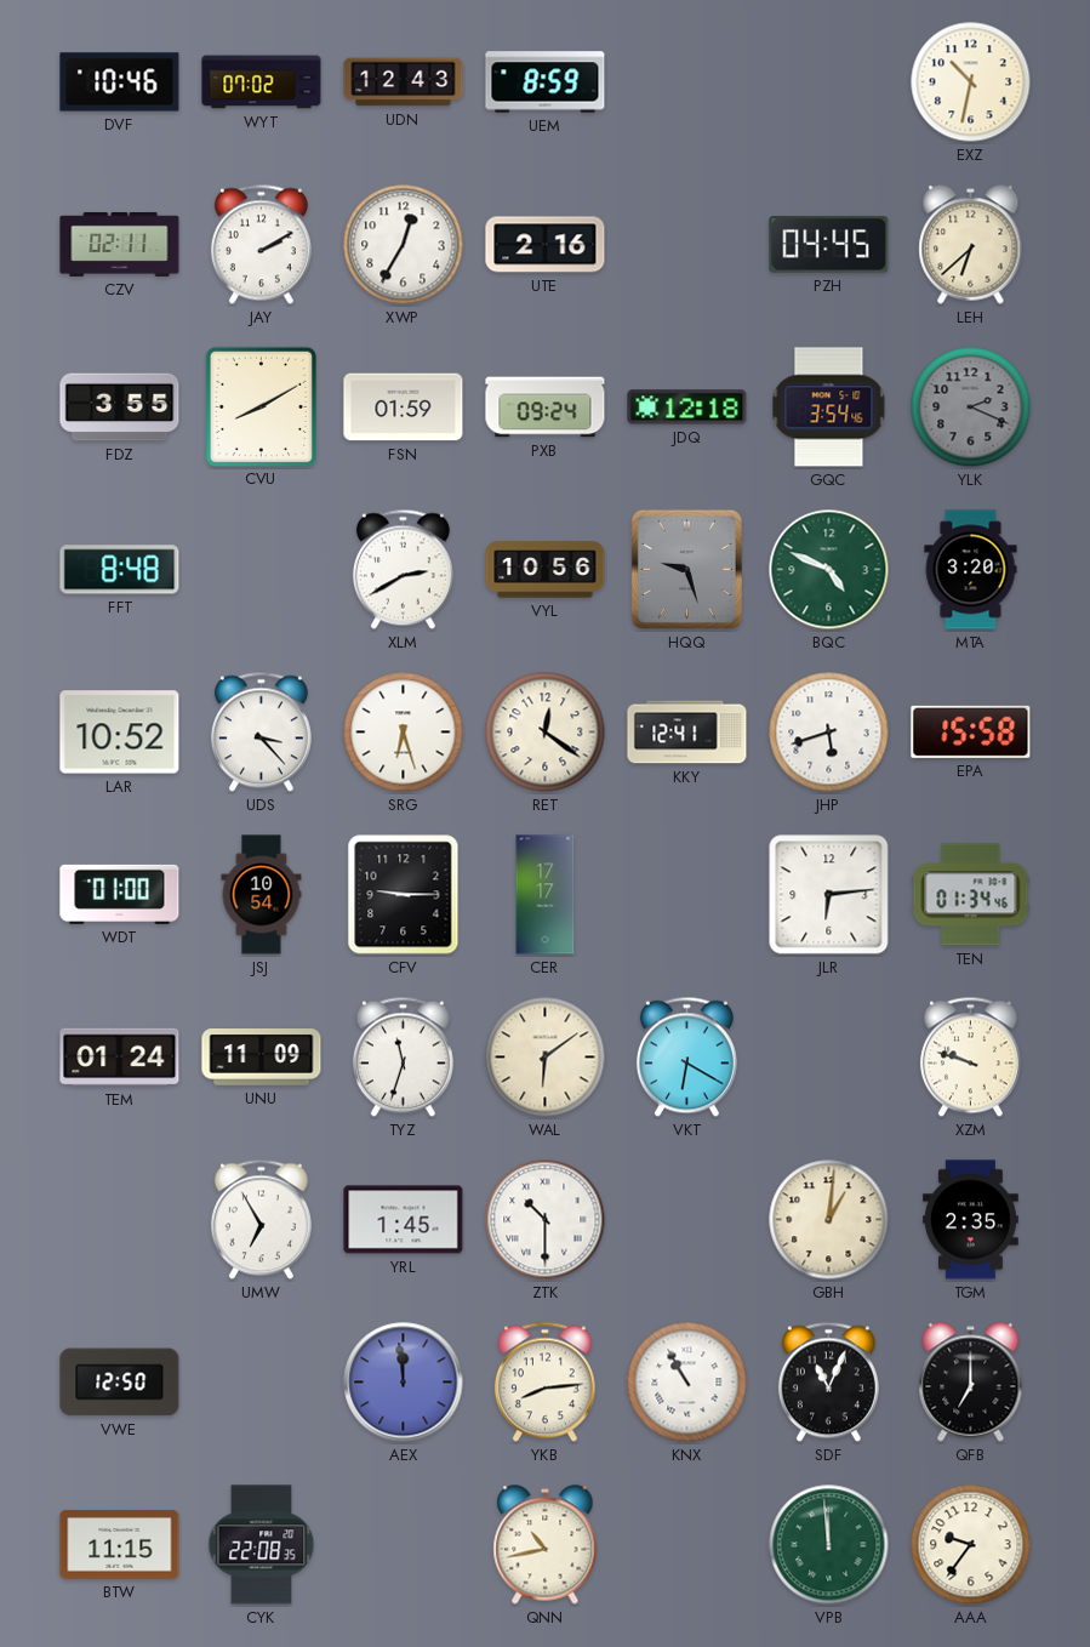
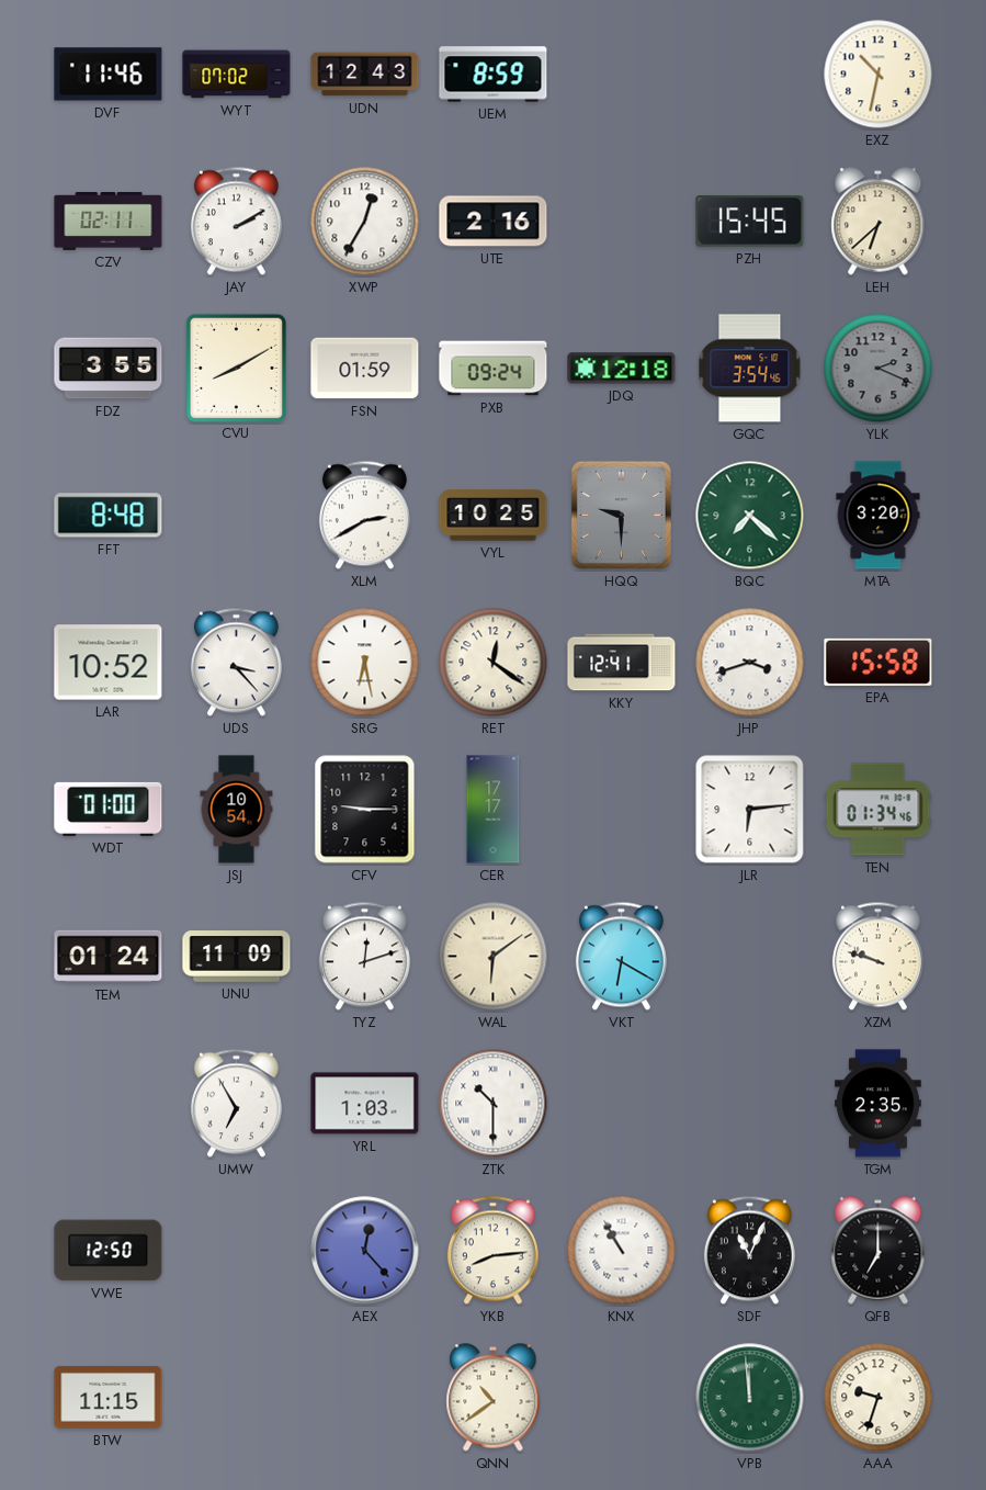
DVF: 10:46 -> 11:46 (109, 75)
PZH: 04:45 -> 15:45 (750, 222)
VYL: 10:56 -> 10:25 (494, 516)
HQQ: 9:27 -> 9:30 (621, 515)
BQC: 4:49 -> 7:22 (750, 516)
SRG: 6:27 -> 6:28 (365, 663)
JHP: 5:42 -> 3:42 (750, 663)
TYZ: 11:33 -> 12:12 (364, 957)
YRL: 1:45 -> 1:03 (365, 1104)
GBH: 1:01 -> none (829, 1220)
AEX: 11:59 -> 12:23 (365, 1251)
CYK: 22:08 -> none (262, 1545)
QNN: 10:43 -> 10:39 (494, 1398)
AAA: 9:36 -> 9:33 (879, 1398)
